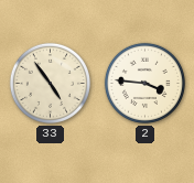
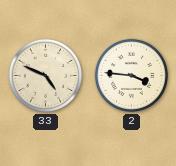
33: 4:54 -> 4:49 (45, 75)
